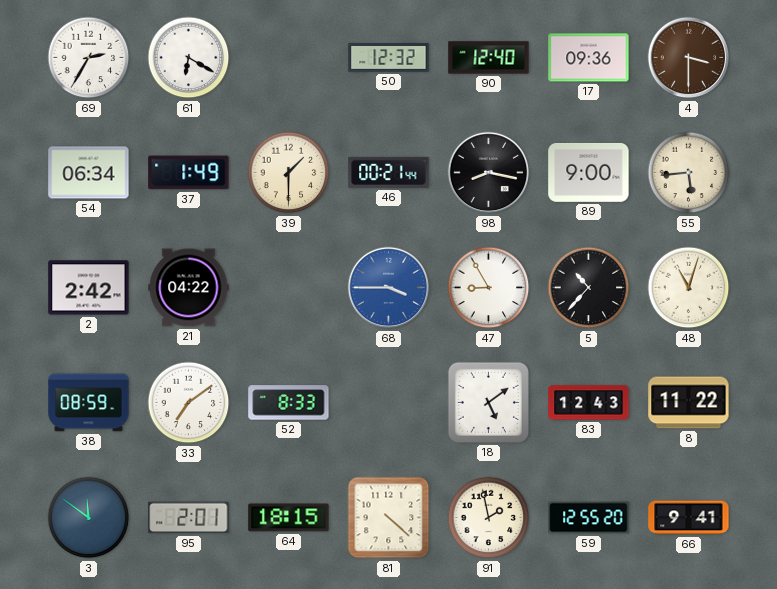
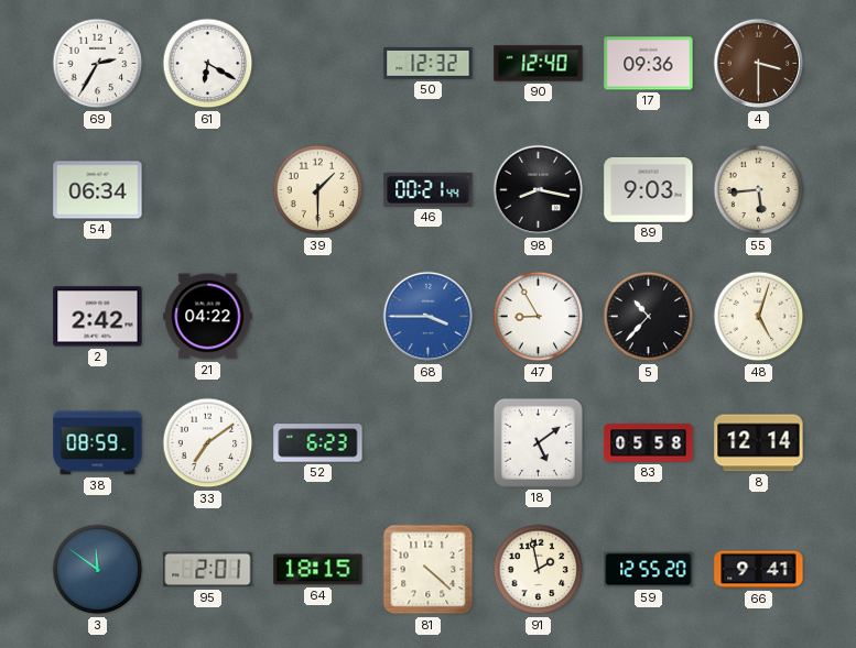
37: 1:49 -> none (189, 173)
89: 9:00 -> 9:03 (649, 189)
48: 11:03 -> 5:03 (759, 317)
52: 8:33 -> 6:23 (318, 443)
83: 12:43 -> 05:58 (649, 443)
8: 11:22 -> 12:14 (759, 443)
